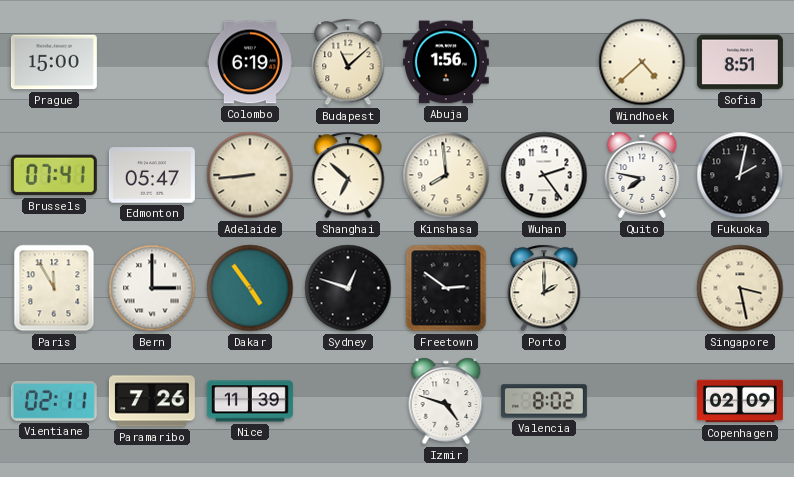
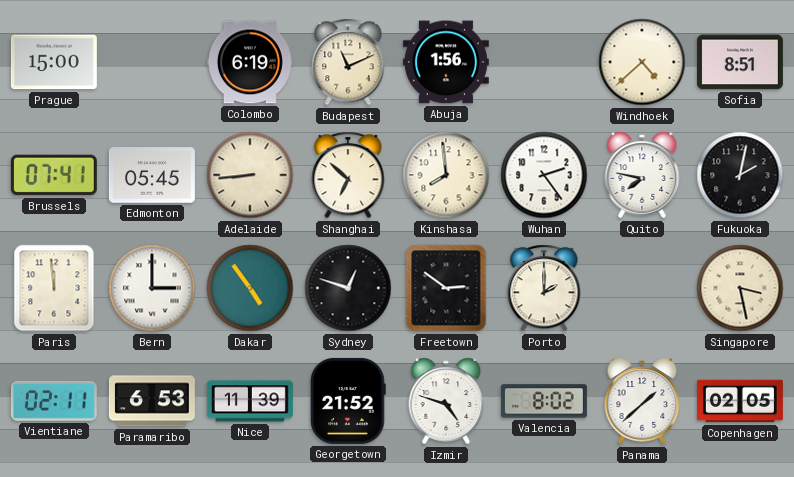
Budapest: 11:08 -> 11:11 (348, 62)
Edmonton: 05:47 -> 05:45 (152, 175)
Paris: 11:55 -> 11:59 (54, 288)
Paramaribo: 7:26 -> 6:53 (152, 401)
Georgetown: none -> 21:52 (348, 401)
Panama: none -> 1:38 (642, 401)
Copenhagen: 02:09 -> 02:05 (740, 401)
